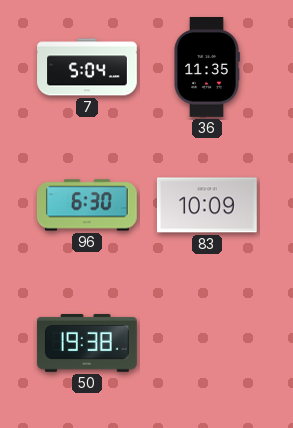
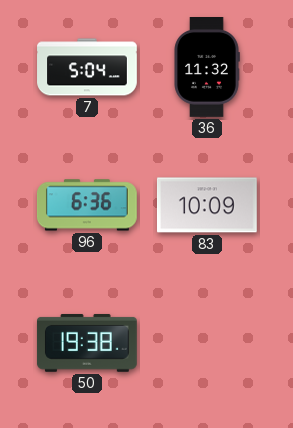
36: 11:35 -> 11:32 (207, 68)
96: 6:30 -> 6:36 (87, 205)
